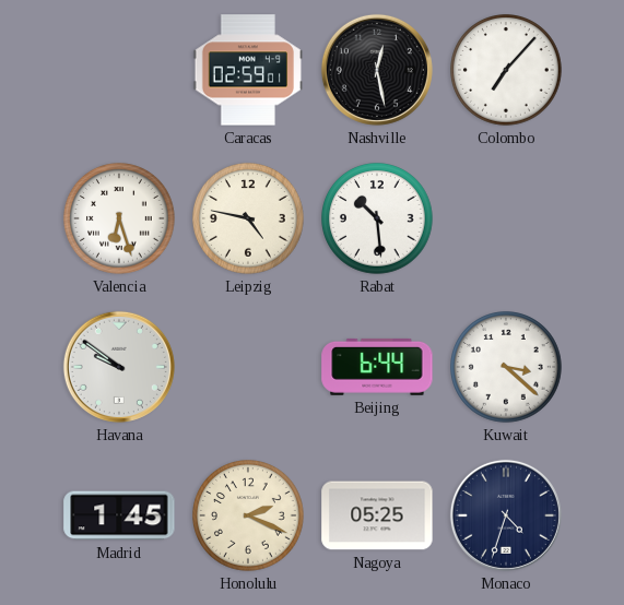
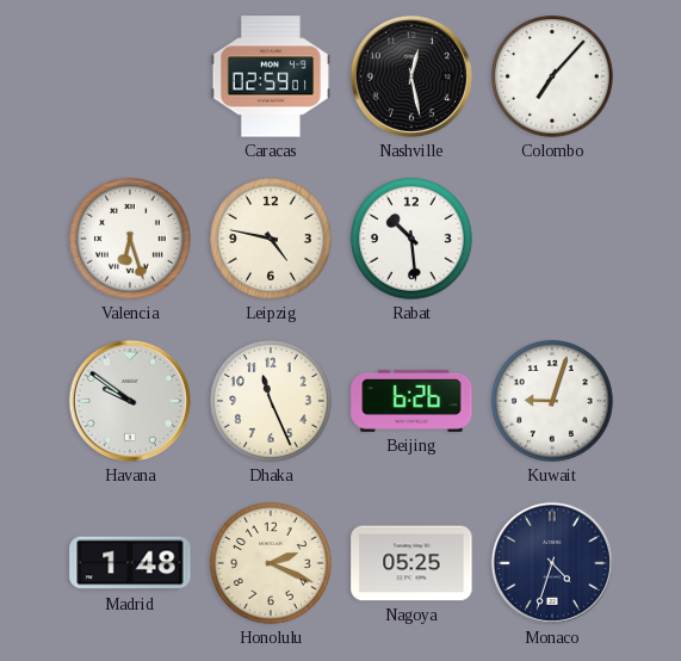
Dhaka: none -> 11:26 (272, 402)
Beijing: 6:44 -> 6:26 (411, 401)
Kuwait: 3:22 -> 9:03 (553, 402)
Madrid: 1:45 -> 1:48 (130, 563)
